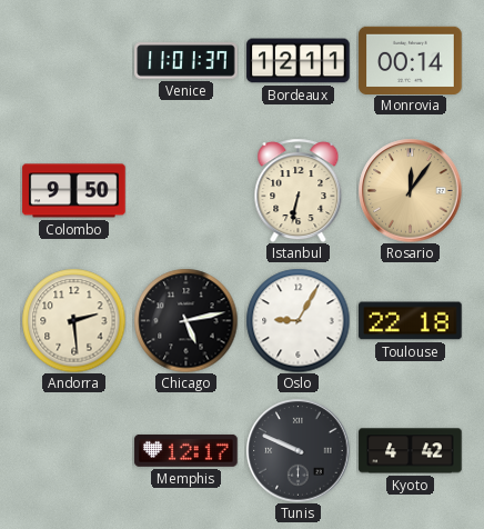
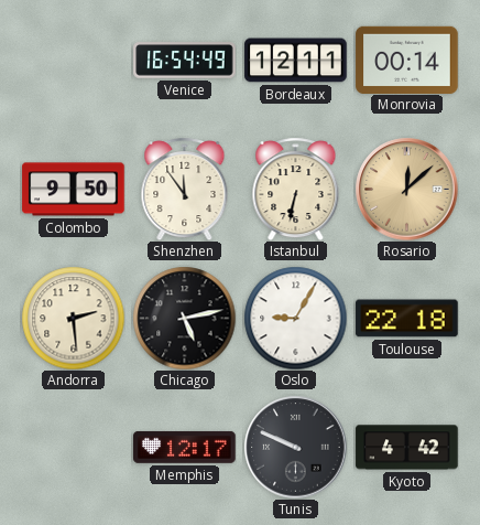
Venice: 11:01 -> 16:54 (185, 61)
Shenzhen: none -> 11:54 (185, 189)
Rosario: 12:06 -> 12:08 (406, 189)
